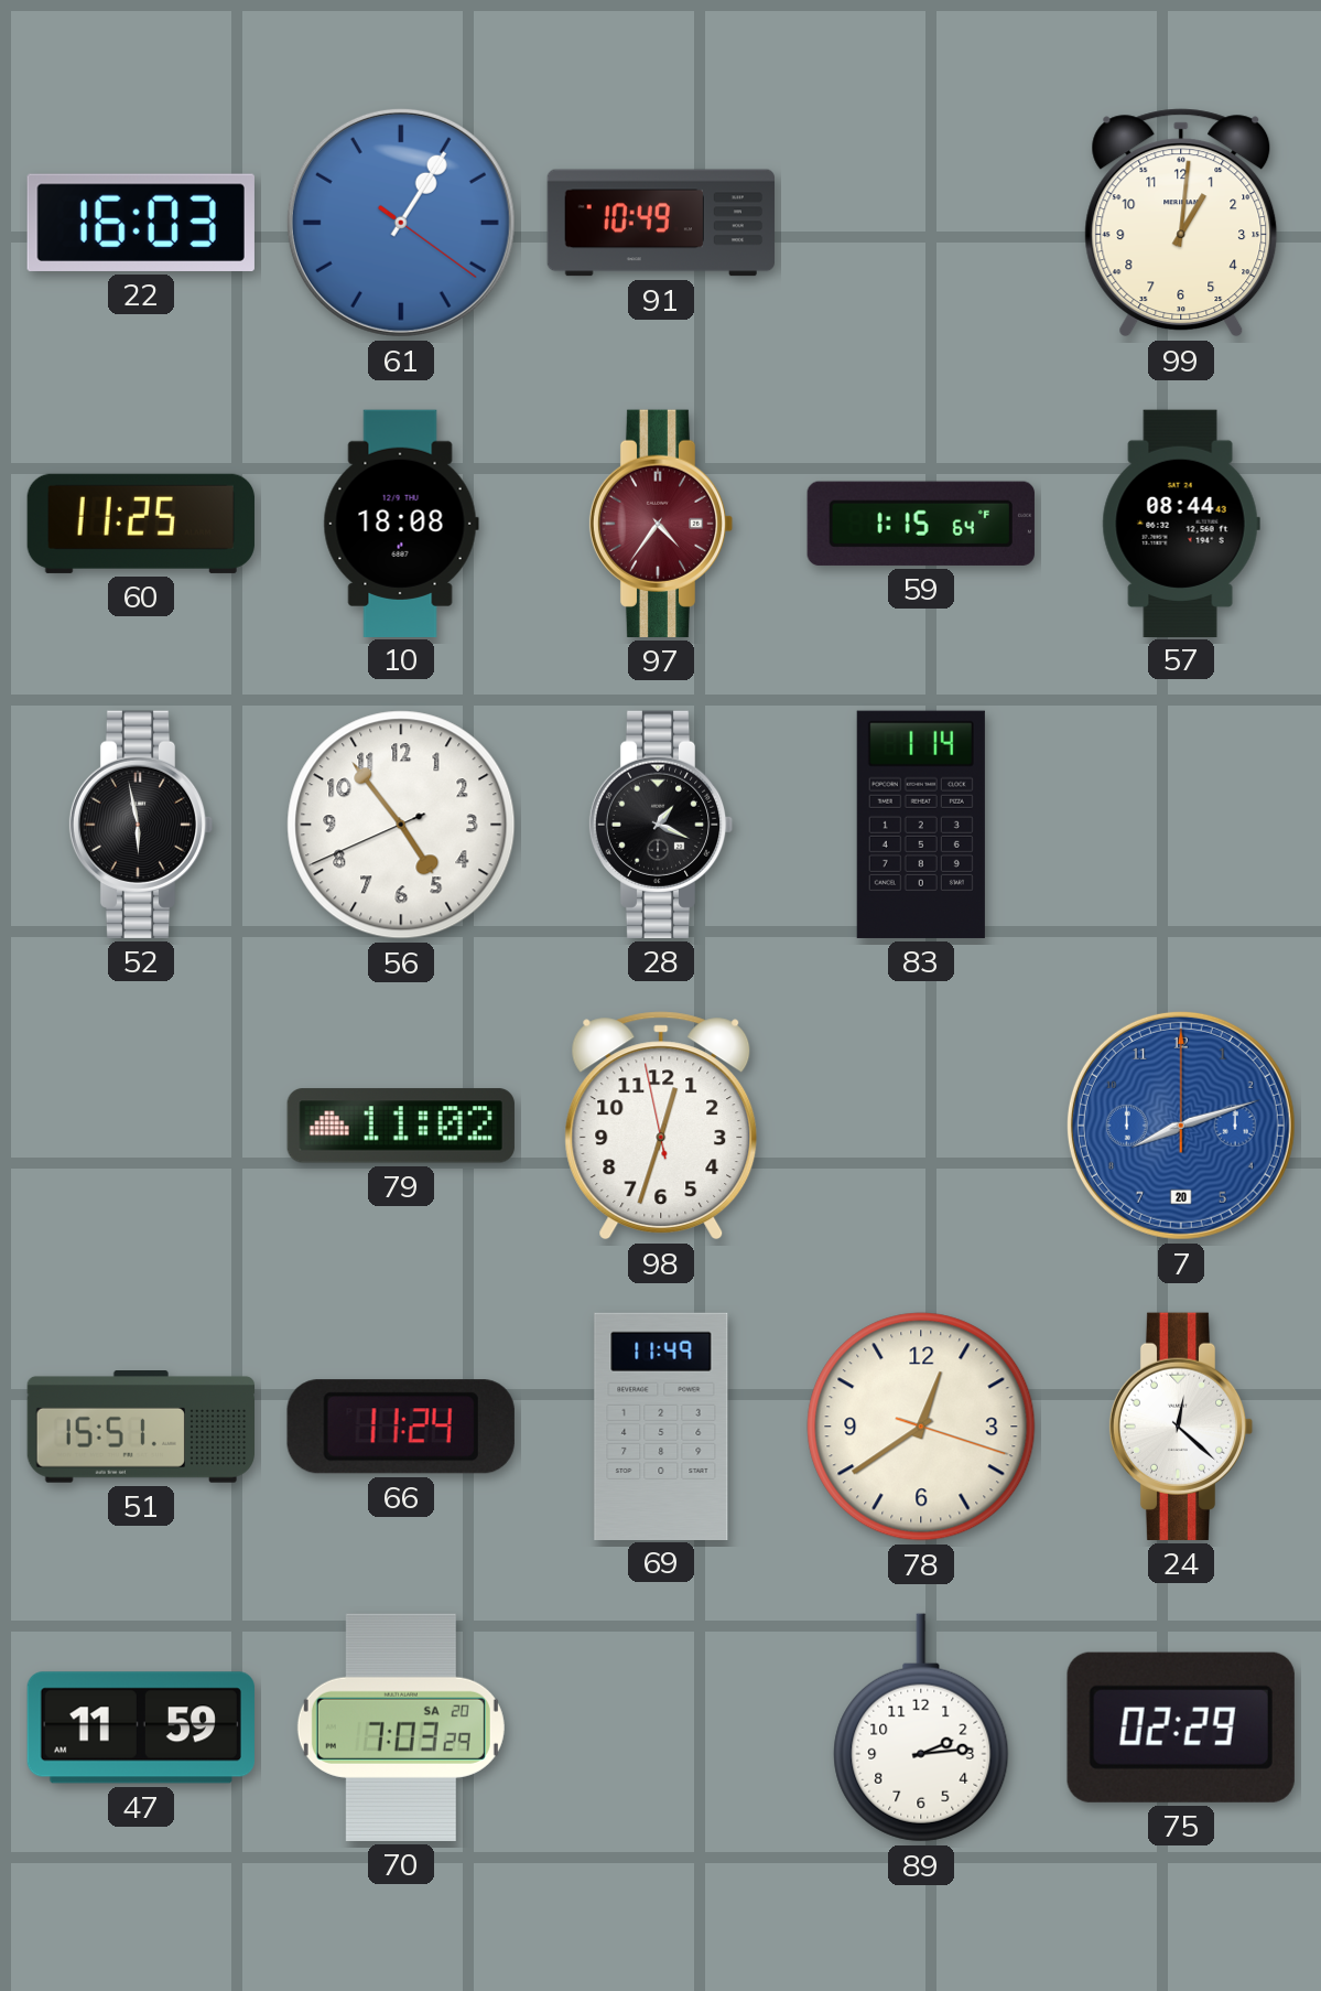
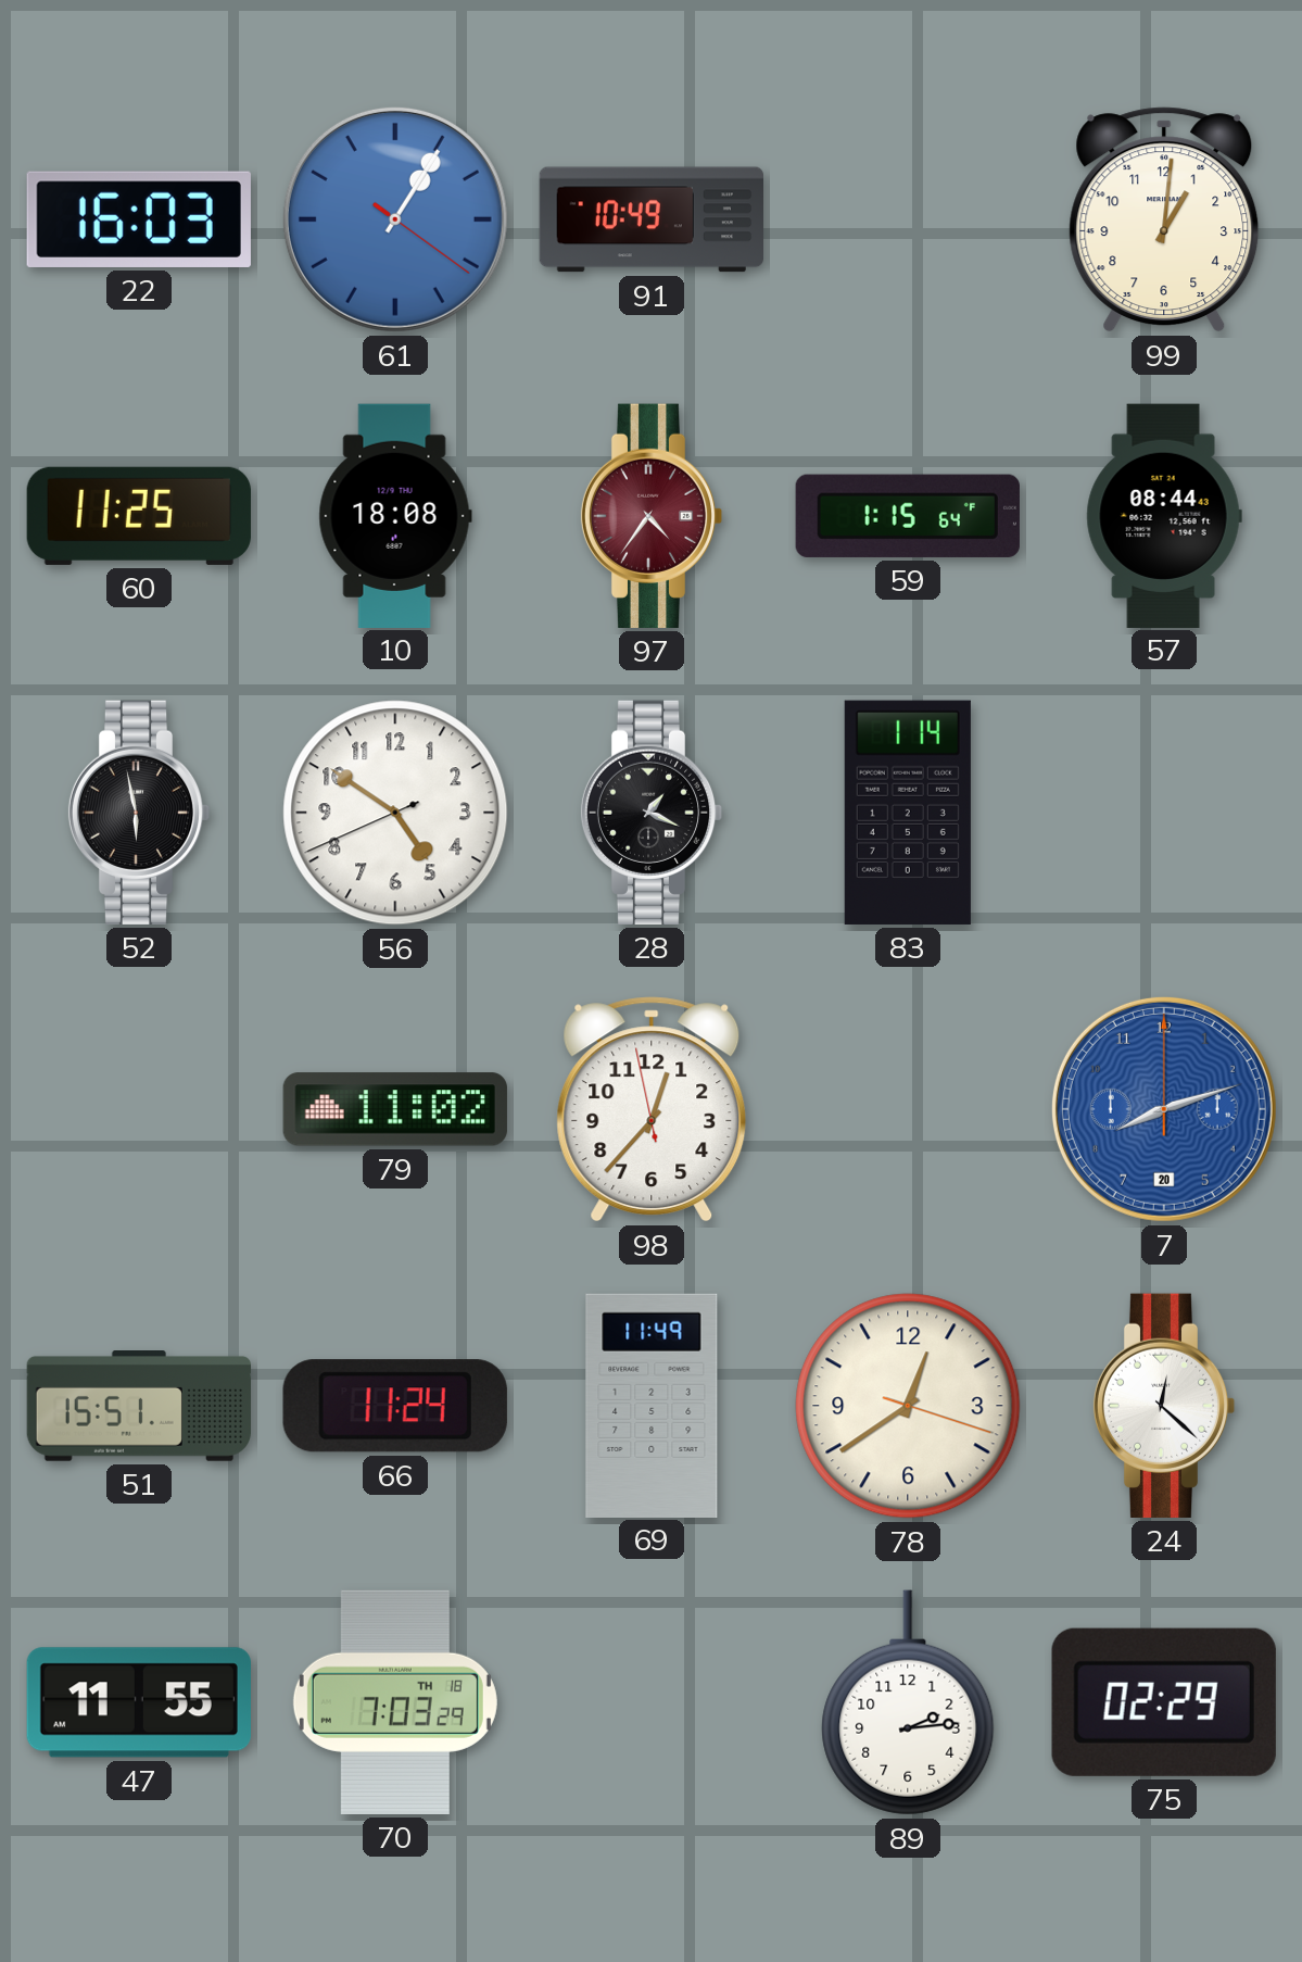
56: 4:53 -> 4:50 (395, 813)
98: 12:32 -> 12:36 (652, 1109)
47: 11:59 -> 11:55 (139, 1702)
70 date: SA 20 -> TH 18 (395, 1702)
